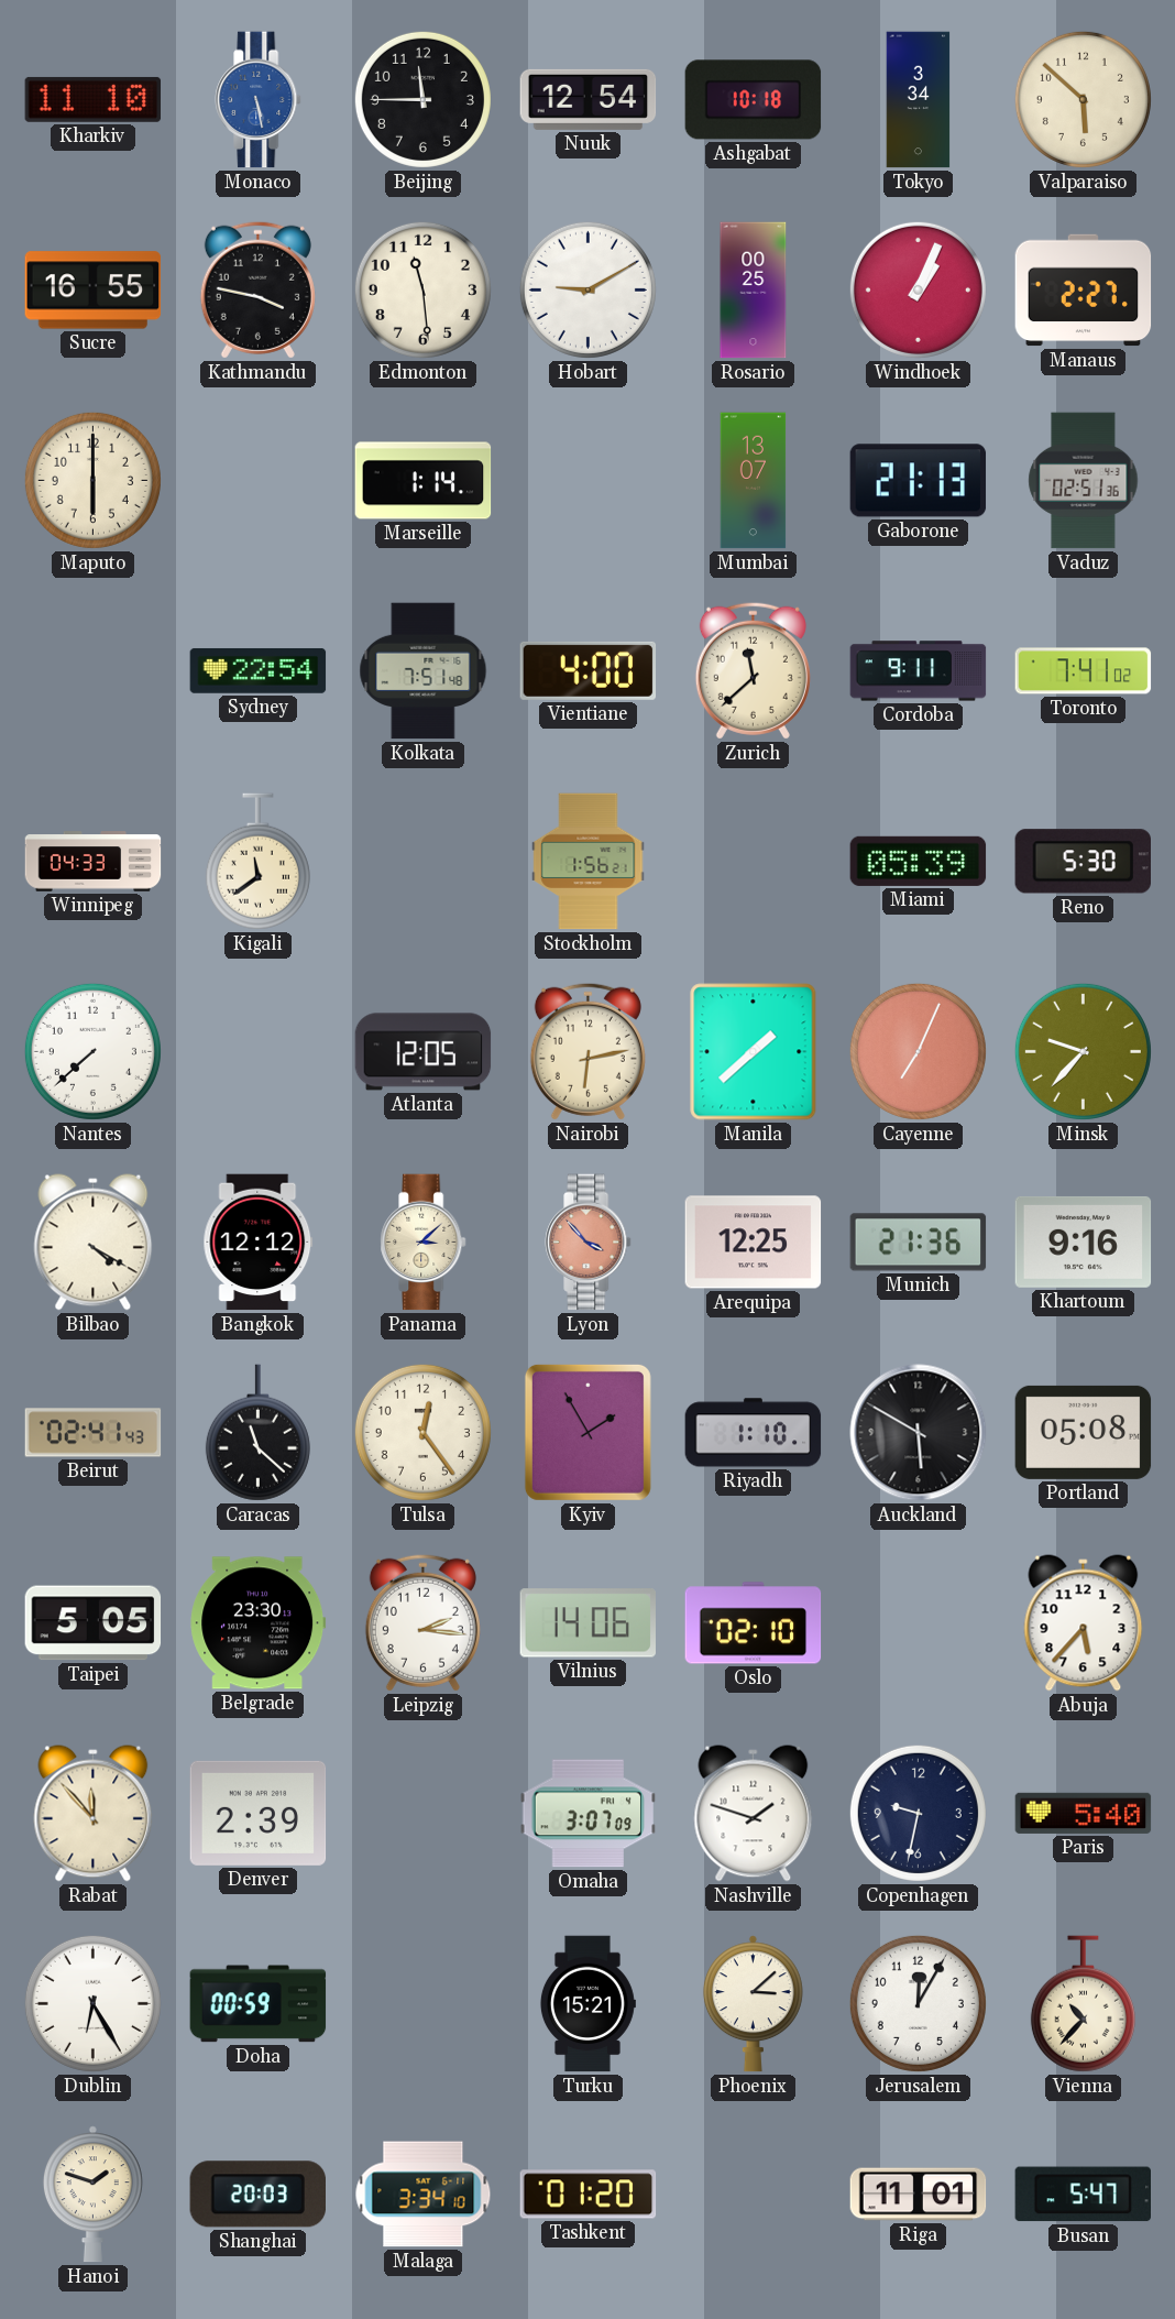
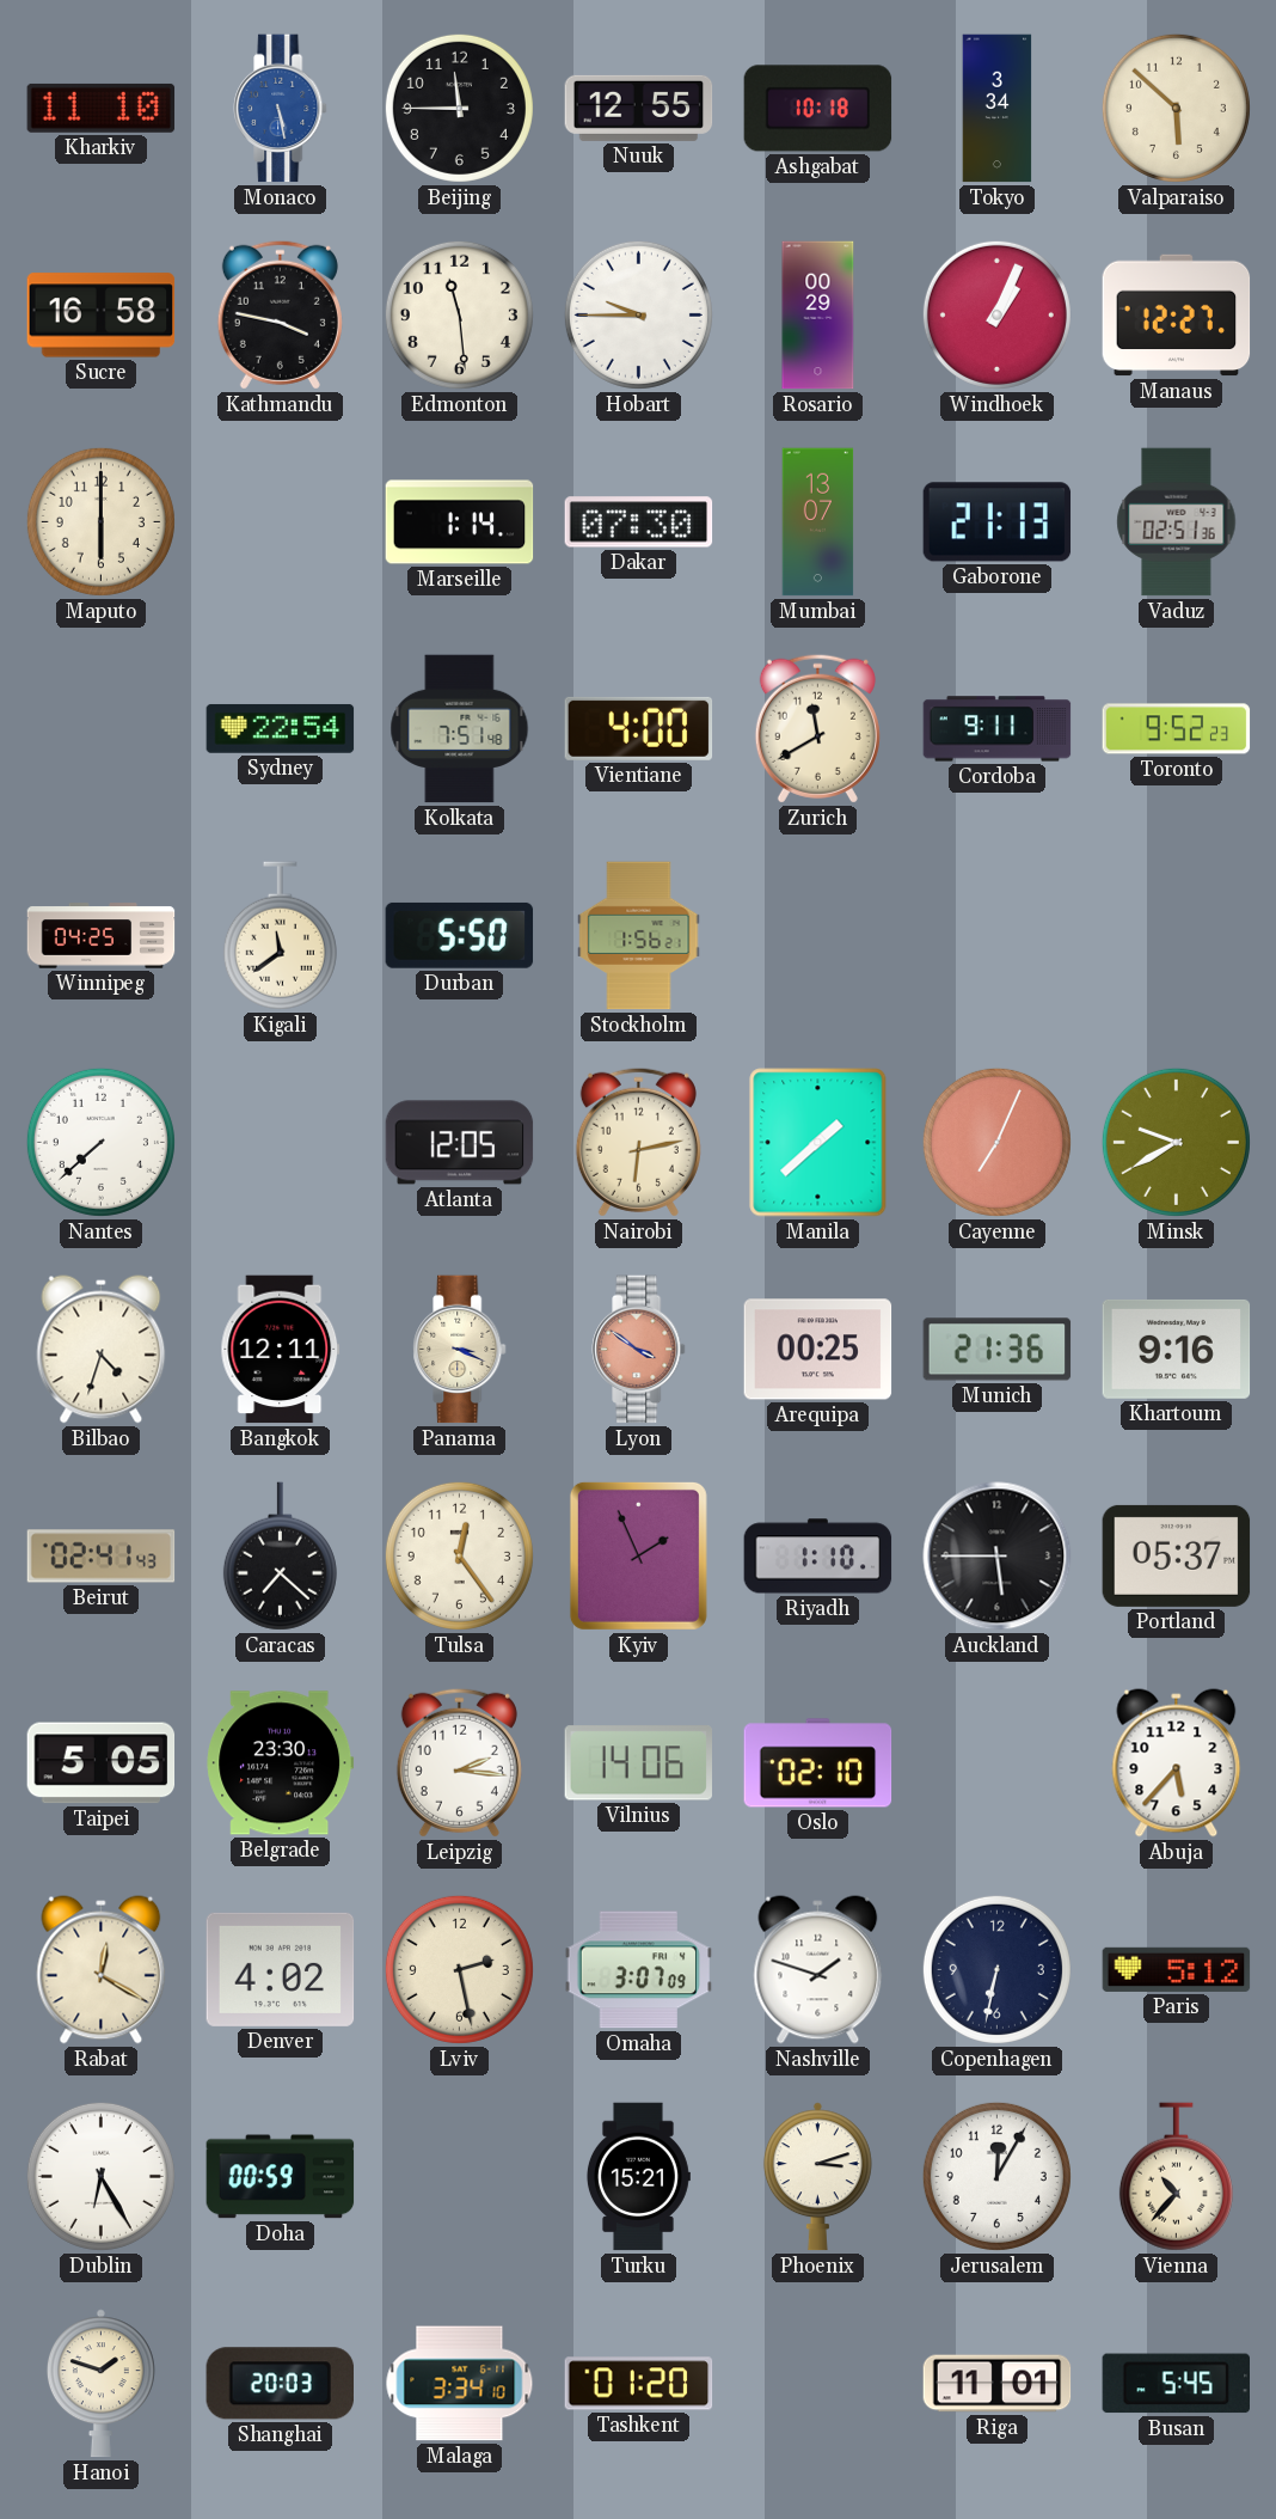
Nuuk: 12:54 -> 12:55 (639, 108)
Sucre: 16:55 -> 16:58 (102, 316)
Hobart: 9:10 -> 9:45 (638, 314)
Rosario: 00:25 -> 00:29 (818, 316)
Manaus: 2:27 -> 12:27 (1177, 316)
Dakar: none -> 07:30 (639, 522)
Zurich: 11:38 -> 11:40 (817, 728)
Toronto: 7:41 -> 9:52 (1177, 729)
Winnipeg: 04:33 -> 04:25 (102, 936)
Durban: none -> 5:50 (460, 935)
Miami: 05:39 -> none (919, 861)
Reno: 5:30 -> none (1083, 862)
Minsk: 9:37 -> 9:40 (1176, 1142)
Bilbao: 4:20 -> 4:33 (102, 1350)
Bangkok: 12:12 -> 12:11 (281, 1350)
Panama: 3:08 -> 3:19 (460, 1350)
Lyon: 3:53 -> 3:51 (639, 1350)
Arequipa: 12:25 -> 00:25 (818, 1350)
Caracas: 11:22 -> 7:22 (280, 1557)
Kyiv: 1:55 -> 1:56 (638, 1555)
Auckland: 5:50 -> 5:45 (998, 1557)
Portland: 05:08 -> 05:37 (1177, 1555)
Rabat: 11:53 -> 12:20 (102, 1970)
Denver: 2:39 -> 4:02 (281, 1969)
Lviv: none -> 2:28 (459, 1969)
Copenhagen: 9:32 -> 6:32 (996, 1969)
Paris: 5:40 -> 5:12 (1177, 1969)
Phoenix: 3:08 -> 3:12 (817, 2177)
Busan: 5:47 -> 5:45 (1177, 2384)
